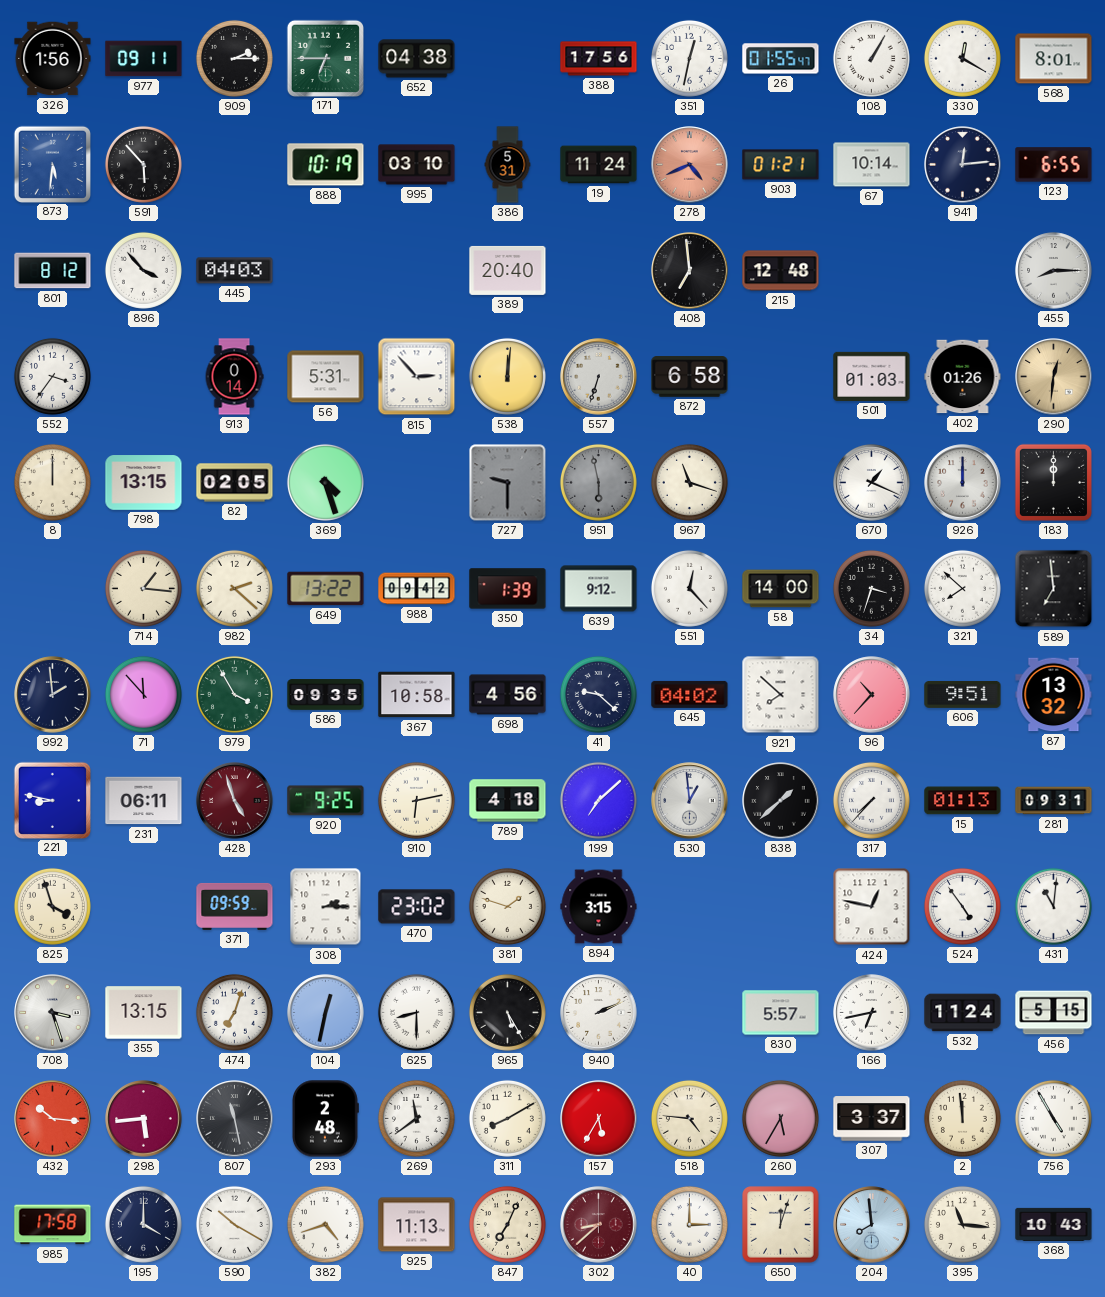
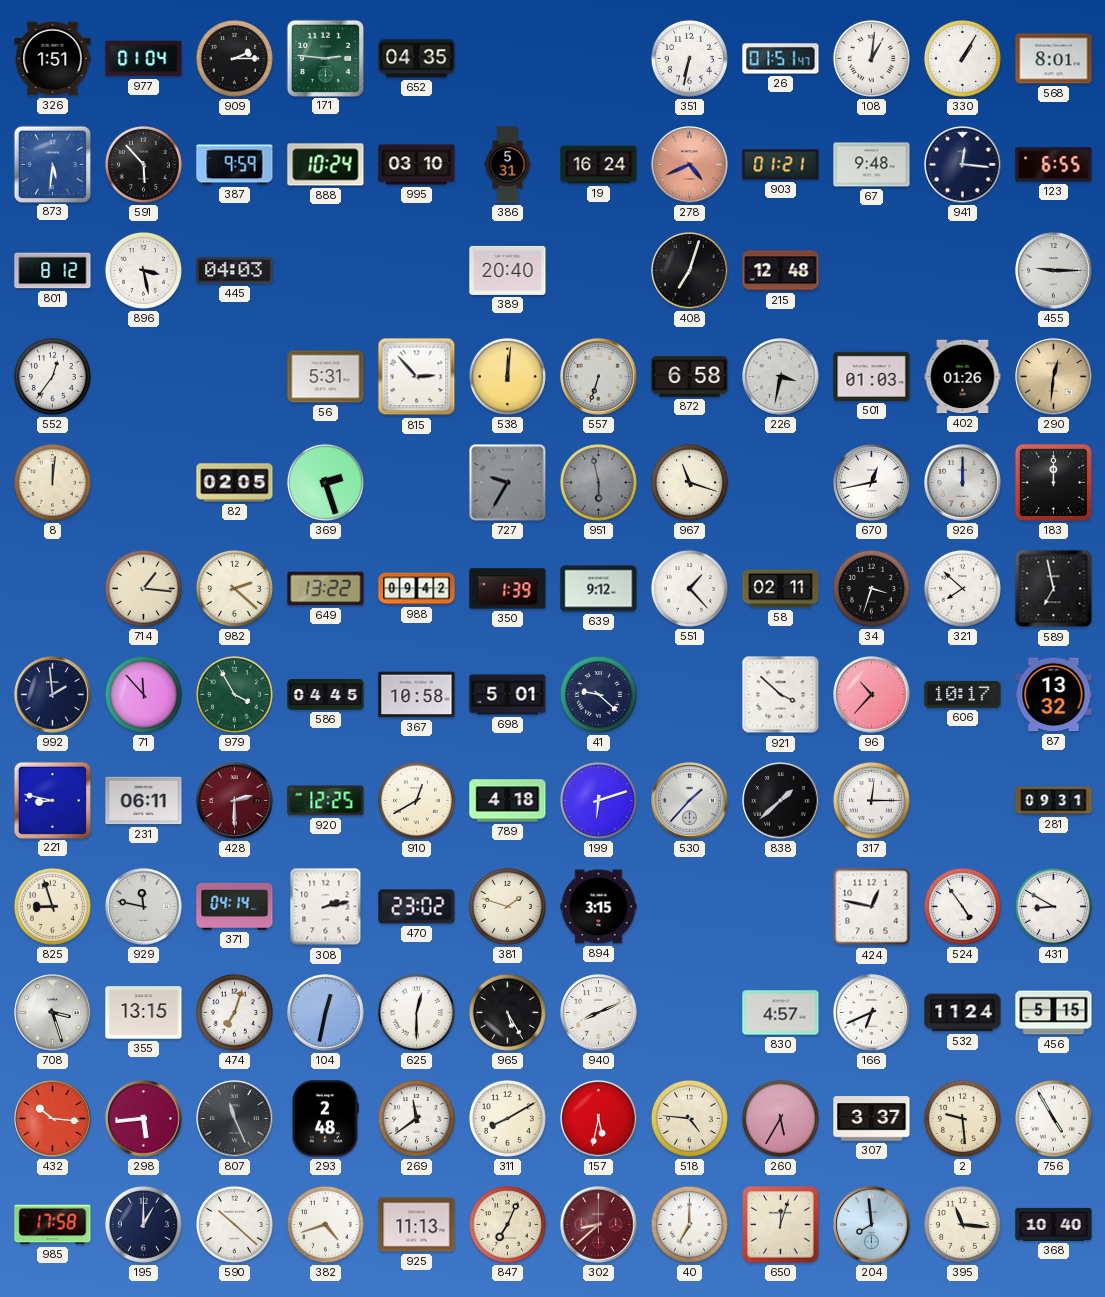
326: 1:56 -> 1:51 (53, 59)
977: 09:11 -> 01:04 (144, 59)
171: 6:45 -> 2:46 (325, 58)
652: 04:38 -> 04:35 (417, 59)
388: 17:56 -> none (599, 59)
351: 12:32 -> 6:32 (689, 58)
26: 01:55 -> 01:51 (781, 59)
108: 1:05 -> 1:01 (871, 58)
330: 12:20 -> 1:05 (962, 58)
387: none -> 9:59 (235, 165)
888: 10:19 -> 10:24 (326, 165)
19: 11:24 -> 16:24 (599, 165)
67: 10:14 -> 9:48 (872, 165)
941: 12:14 -> 12:16 (963, 165)
896: 3:53 -> 3:28 (143, 270)
408: 6:59 -> 7:03 (690, 271)
455: 8:15 -> 9:15 (1054, 271)
552: 3:36 -> 12:36 (52, 376)
913: 0:14 -> none (234, 377)
226: none -> 3:32 (781, 377)
8: 12:00 -> 12:01 (52, 482)
798: 13:15 -> none (144, 483)
369: 4:27 -> 2:27 (325, 482)
727: 9:30 -> 9:35 (508, 483)
670: 1:19 -> 12:43 (872, 483)
551: 12:23 -> 1:23 (689, 588)
58: 14:00 -> 02:11 (781, 589)
589: 6:59 -> 6:58 (1054, 589)
586: 09:35 -> 04:45 (326, 695)
698: 4:56 -> 5:01 (508, 695)
645: 04:02 -> none (690, 694)
921: 7:52 -> 3:52 (781, 695)
606: 9:51 -> 10:17 (963, 694)
428: 4:57 -> 2:30 (235, 801)
920: 9:25 -> 12:25 (326, 801)
910: 6:13 -> 12:40 (416, 800)
199: 7:08 -> 6:12 (598, 800)
530: 12:59 -> 1:37 (690, 801)
317: 7:37 -> 12:15 (871, 800)
15: 01:13 -> none (963, 801)
825: 3:57 -> 8:57 (52, 906)
929: none -> 11:47 (144, 907)
371: 09:59 -> 04:14 (235, 906)
308: 2:15 -> 2:13 (326, 907)
431: 11:01 -> 8:50 (1053, 906)
625: 8:30 -> 12:30 (416, 1012)
940: 2:11 -> 8:11 (599, 1013)
830: 5:57 -> 4:57 (781, 1013)
166: 6:43 -> 6:41 (872, 1013)
807: 11:28 -> 11:26 (235, 1119)
157: 5:35 -> 5:32 (599, 1119)
2: 11:59 -> 9:29 (962, 1118)
195: 4:00 -> 1:00 (143, 1224)
590: 10:20 -> 10:22 (234, 1224)
40: 3:00 -> 7:00 (689, 1224)
368: 10:43 -> 10:40 (1054, 1224)
